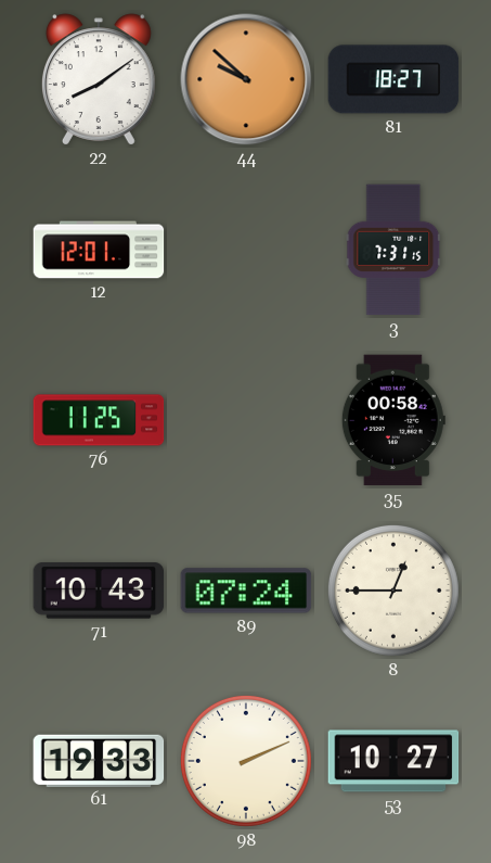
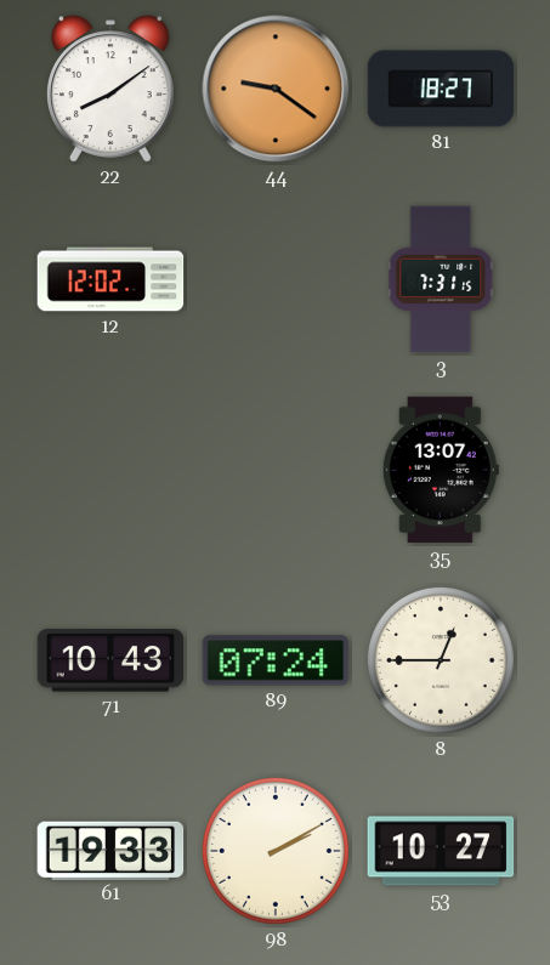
44: 9:52 -> 9:21 (276, 89)
12: 12:01 -> 12:02 (110, 279)
76: 11:25 -> none (99, 420)
35: 00:58 -> 13:07 (441, 470)
98: 2:11 -> 2:10 (276, 851)
